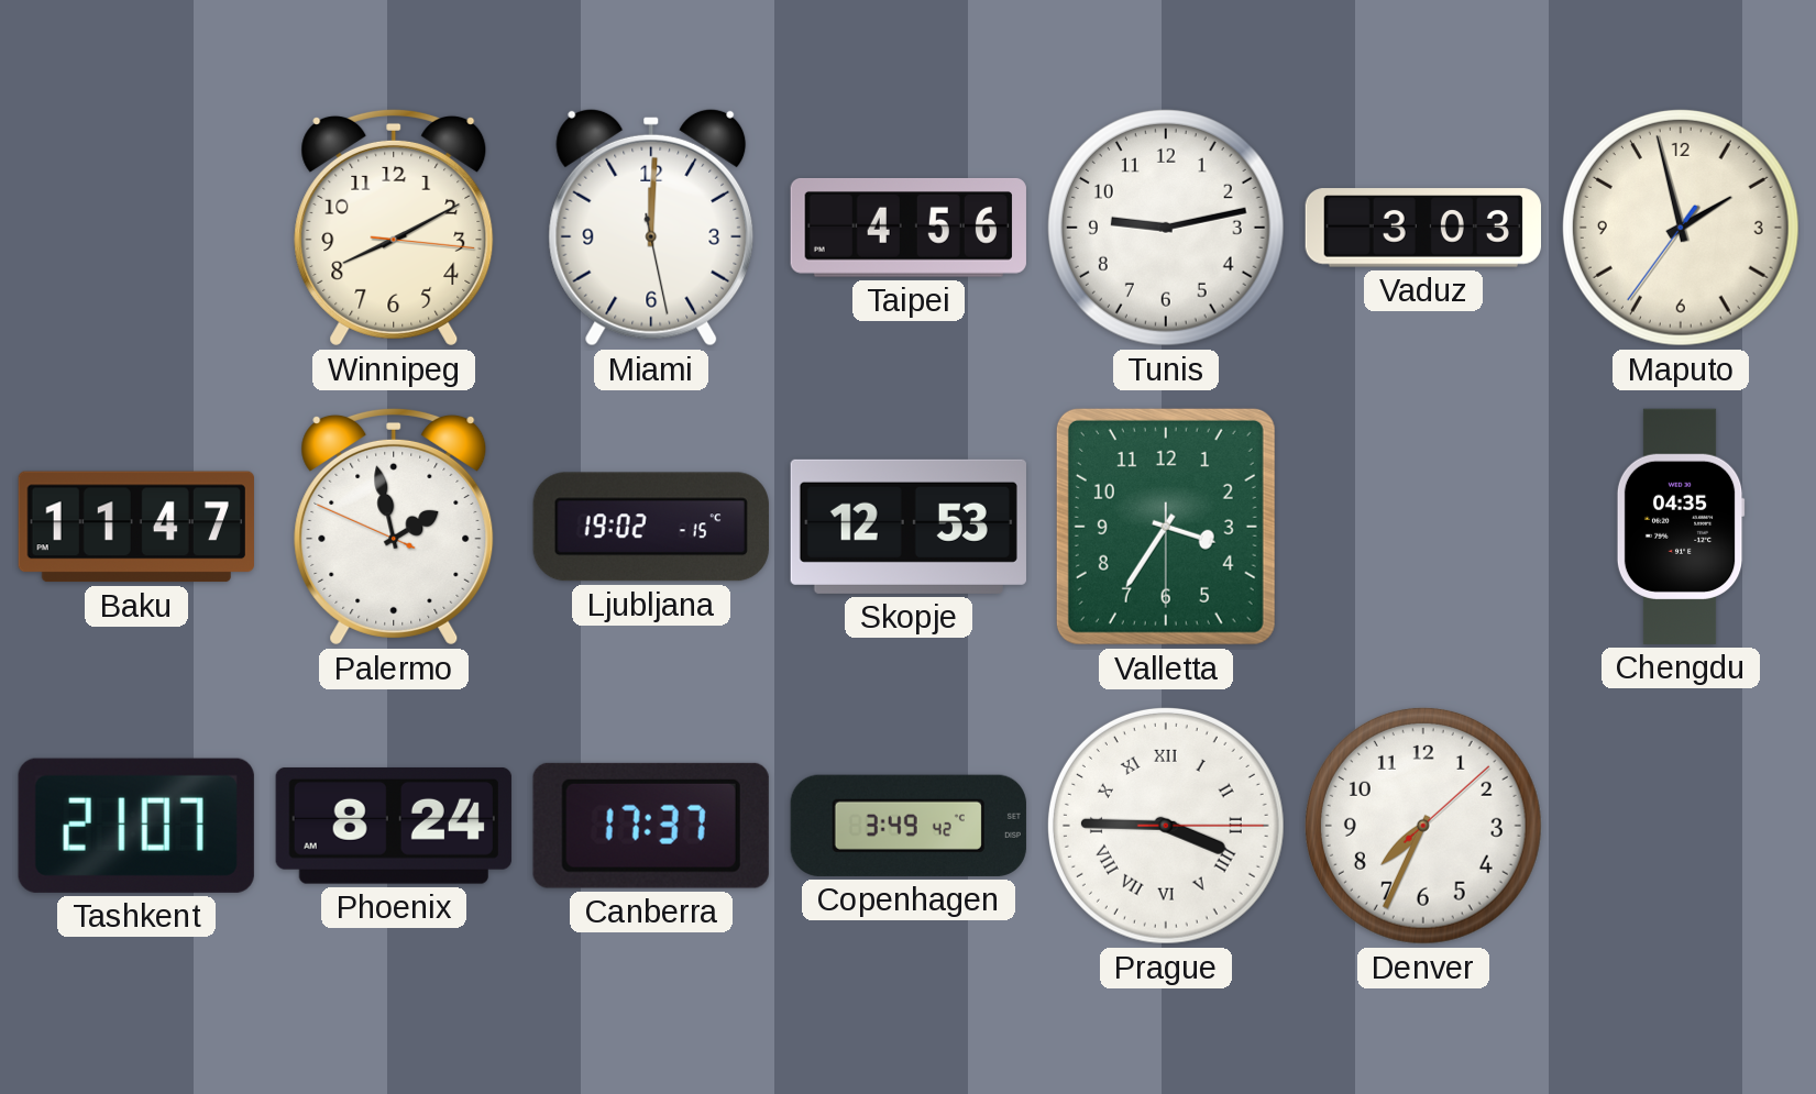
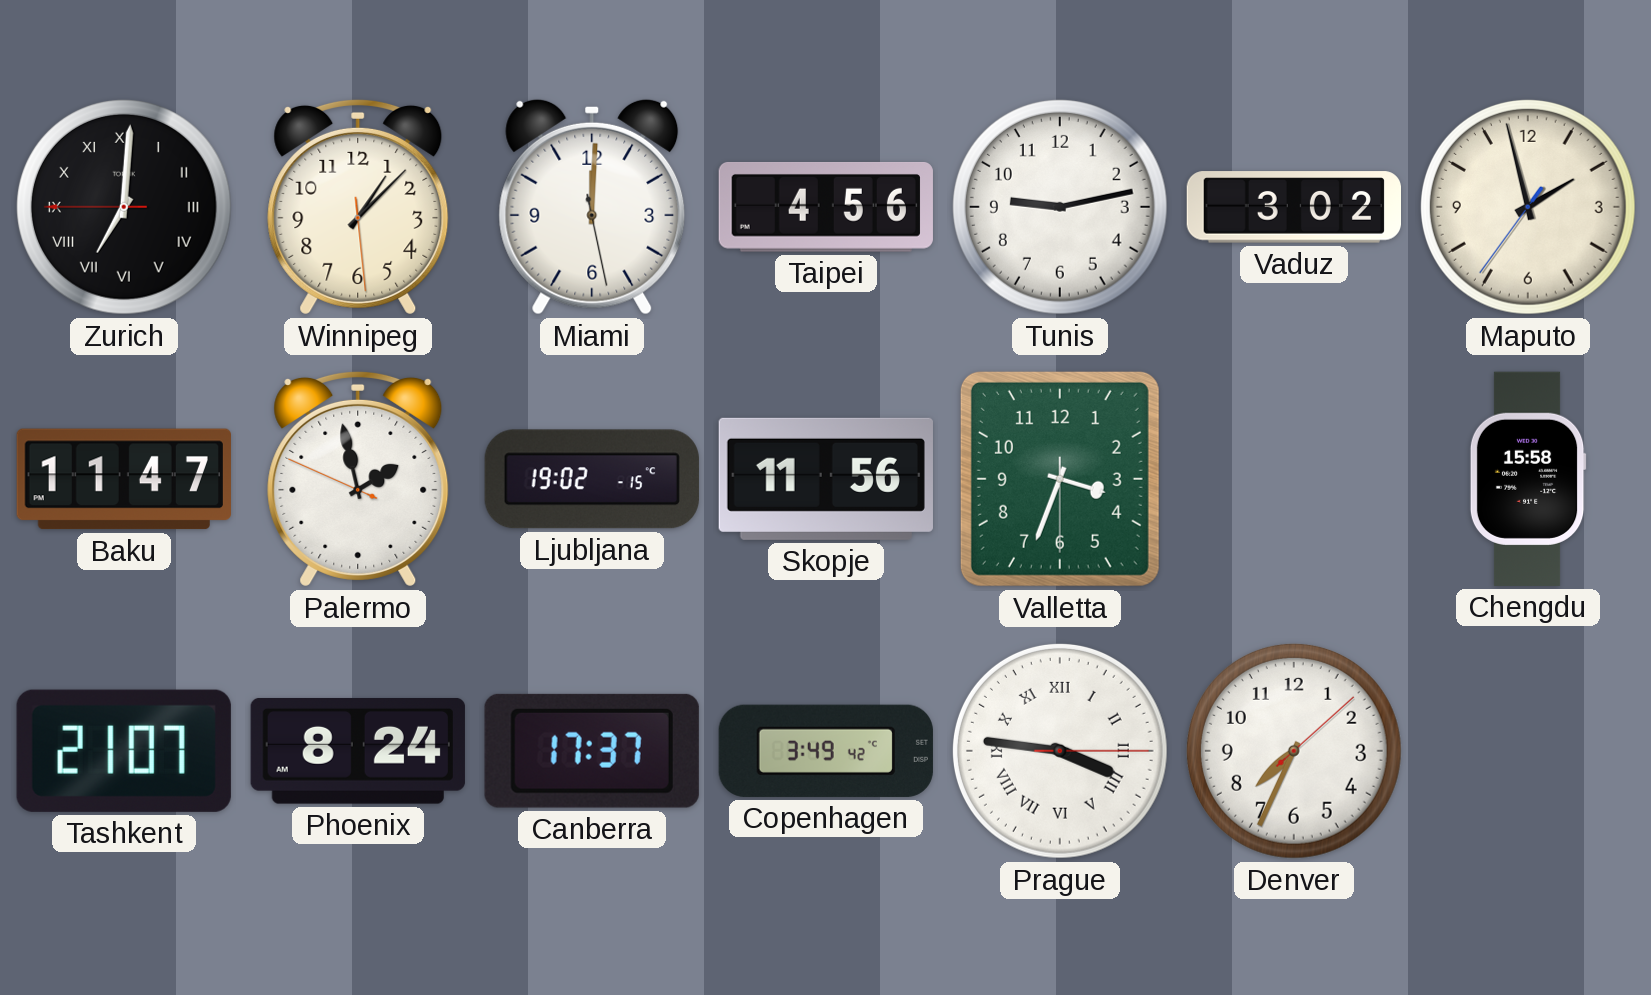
Zurich: none -> 7:00 (124, 207)
Winnipeg: 8:10 -> 1:07 (358, 207)
Vaduz: 3:03 -> 3:02 (1293, 207)
Skopje: 12:53 -> 11:56 (826, 479)
Valletta: 3:35 -> 3:33 (1060, 479)
Chengdu: 04:35 -> 15:58 (1528, 479)
Prague: 3:45 -> 3:46 (1060, 751)
